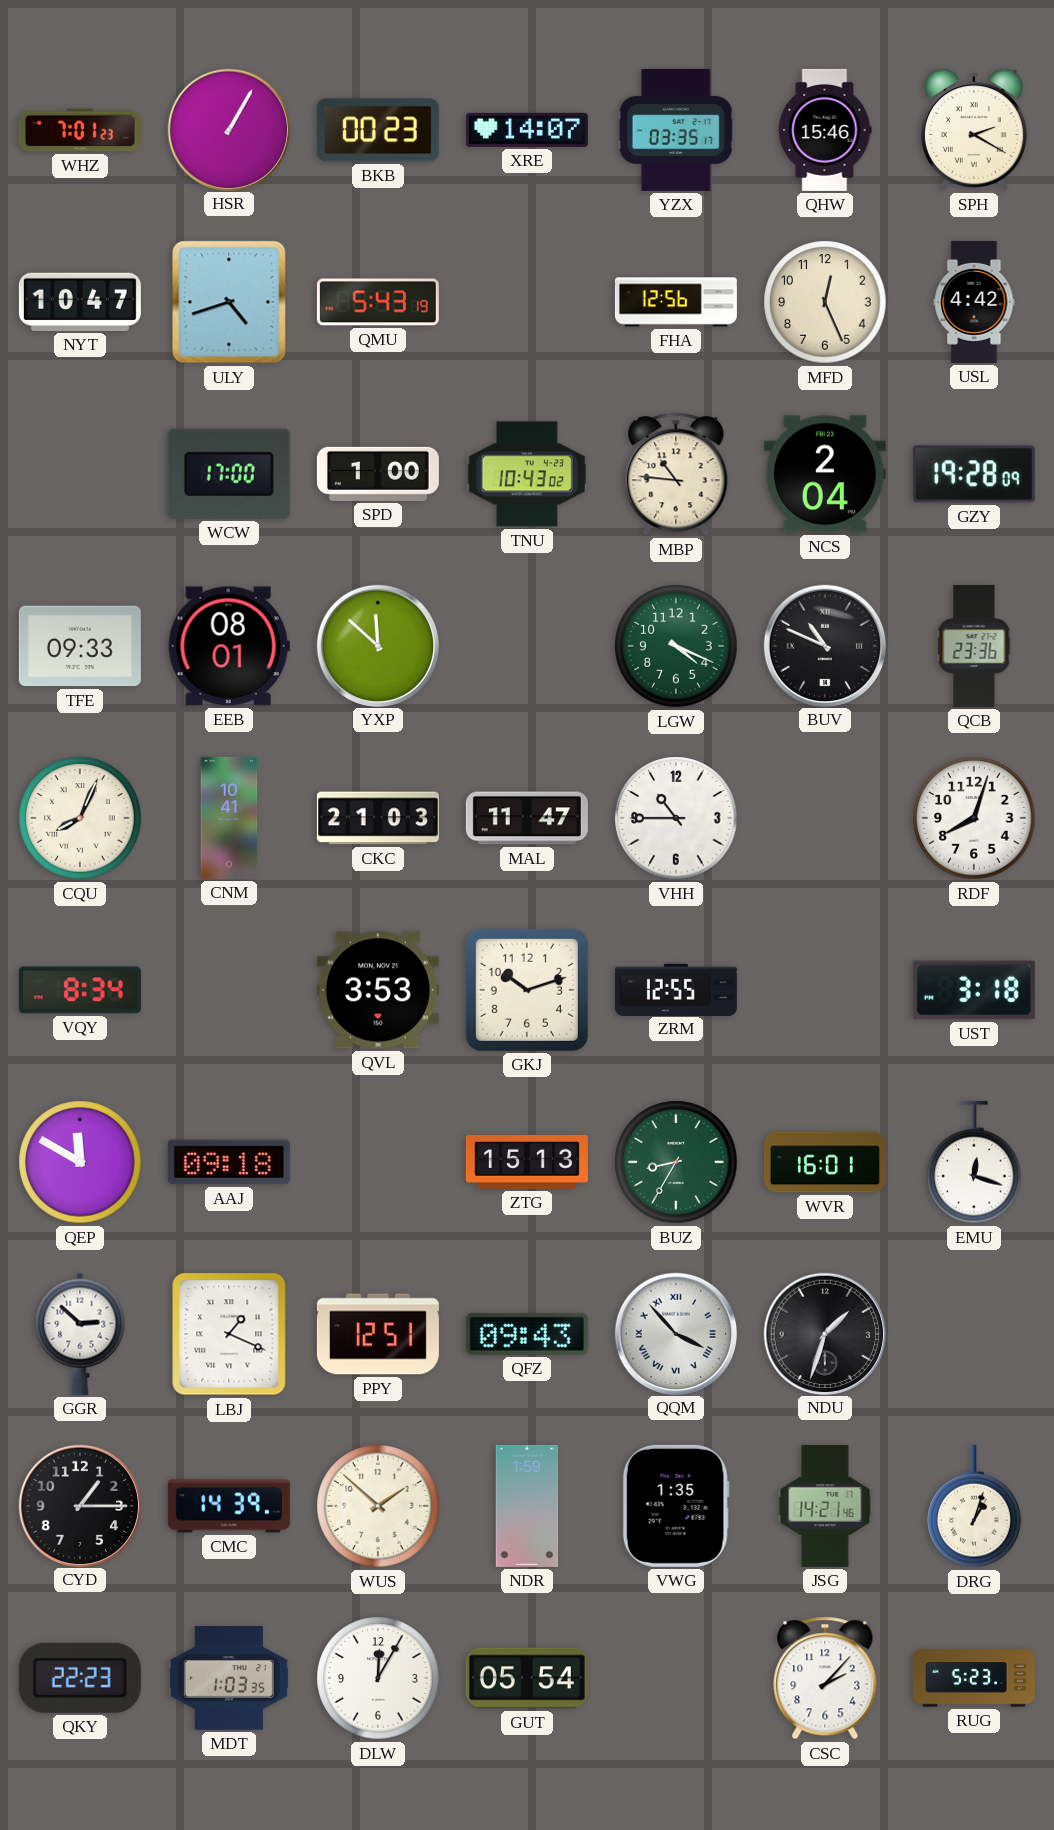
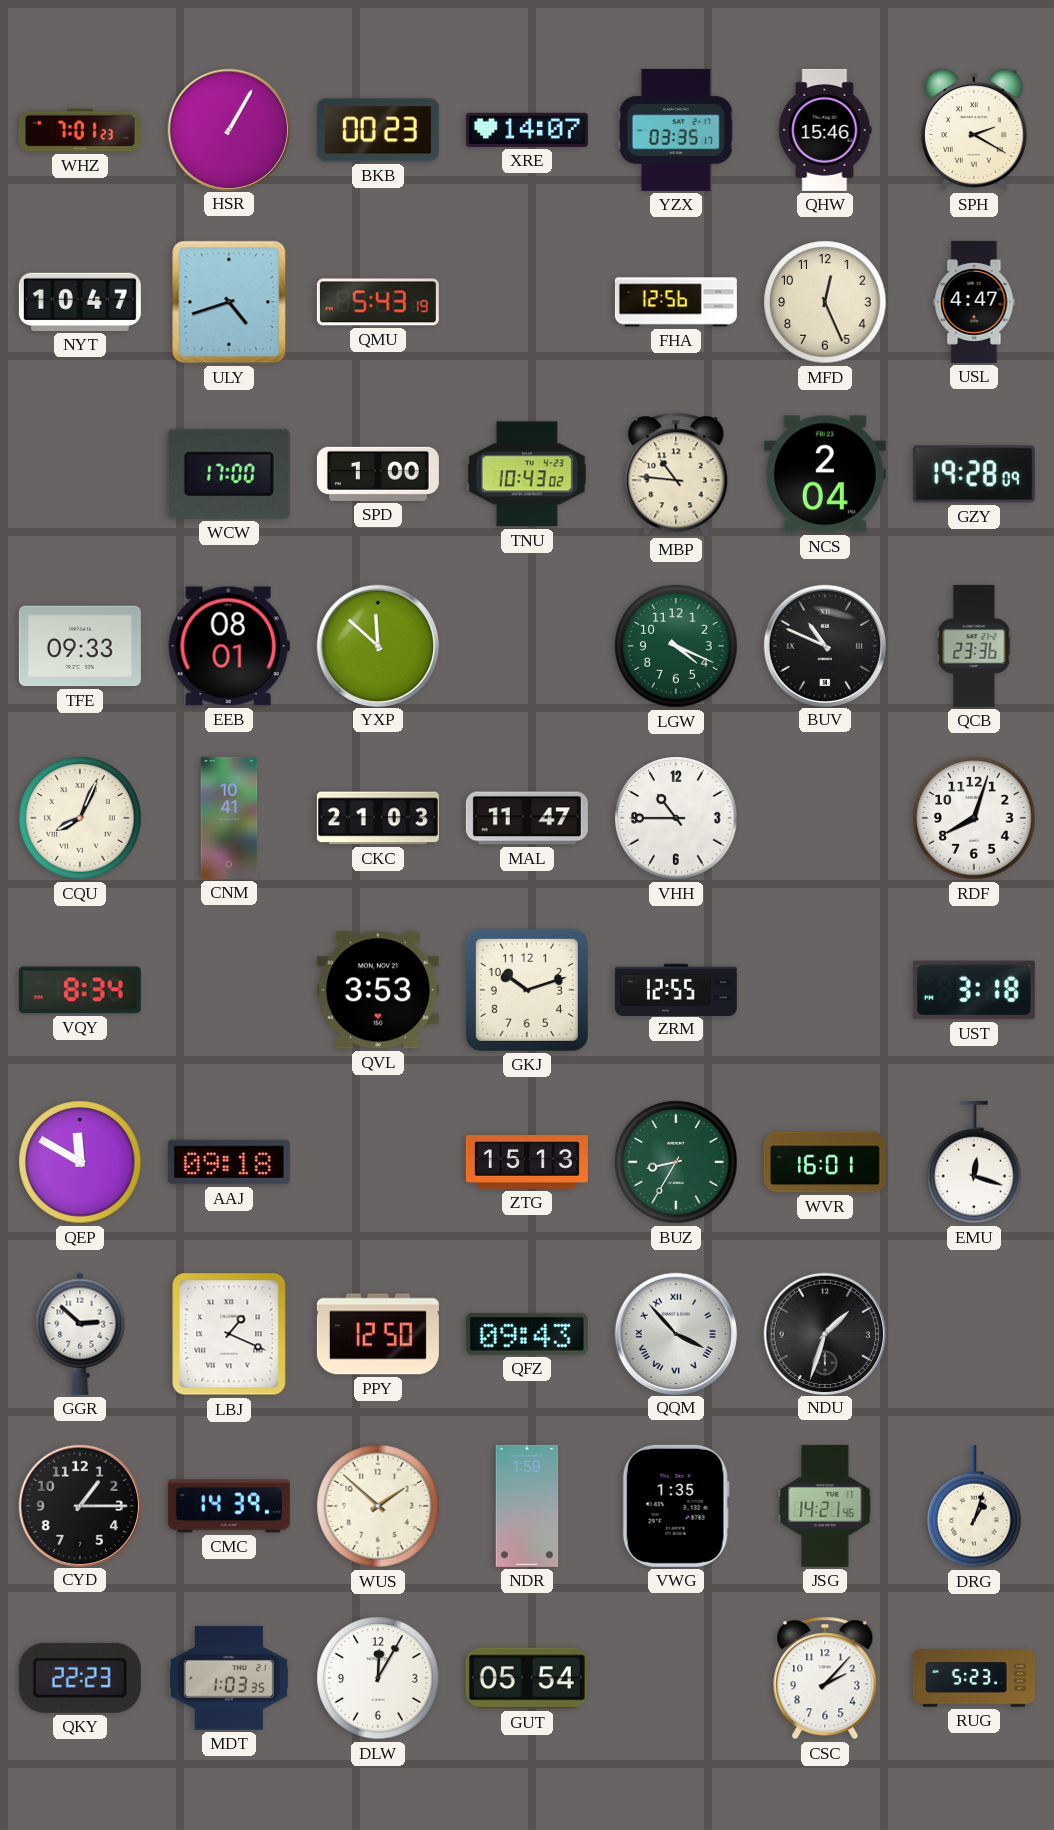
USL: 4:42 -> 4:47 (974, 302)
PPY: 12:51 -> 12:50 (378, 1334)
